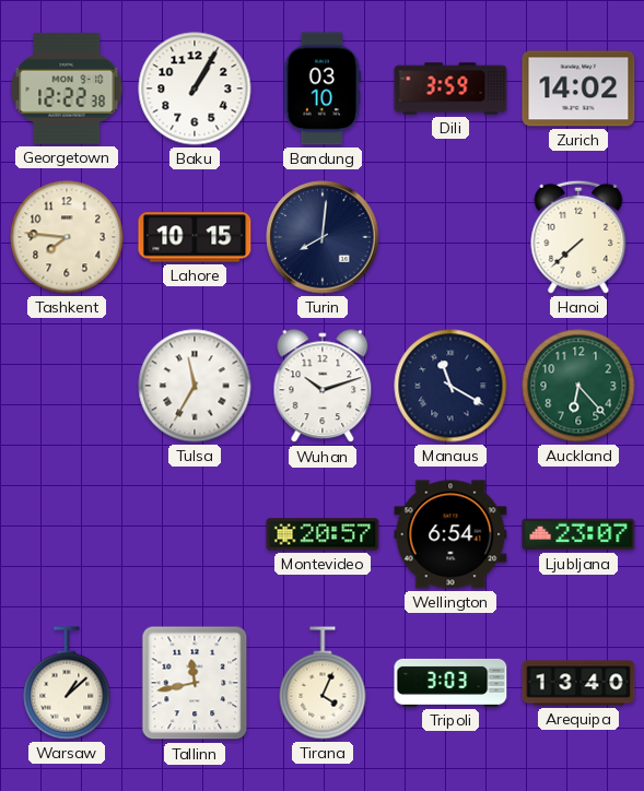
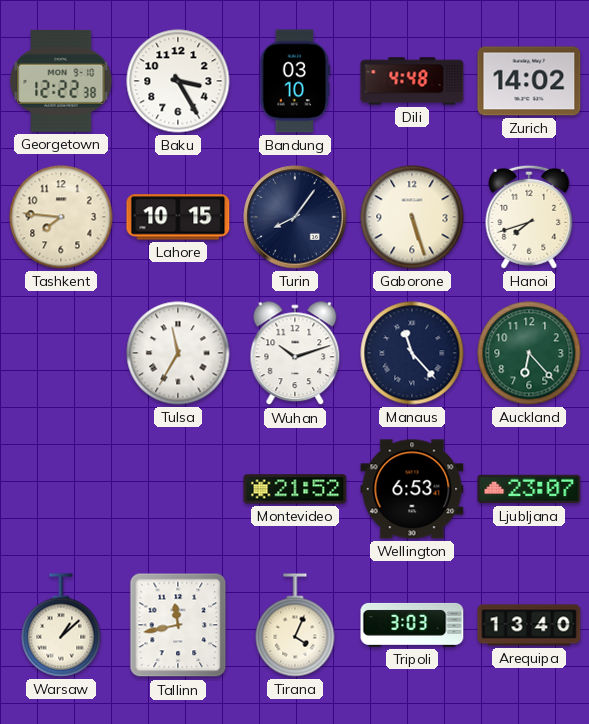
Baku: 1:05 -> 3:25 (178, 81)
Dili: 3:59 -> 4:48 (412, 81)
Turin: 8:01 -> 8:06 (295, 217)
Gaborone: none -> 5:27 (412, 217)
Hanoi: 7:38 -> 7:42 (529, 217)
Manaus: 11:20 -> 11:23 (412, 353)
Montevideo: 20:57 -> 21:52 (295, 489)
Wellington: 6:54 -> 6:53 (412, 489)
